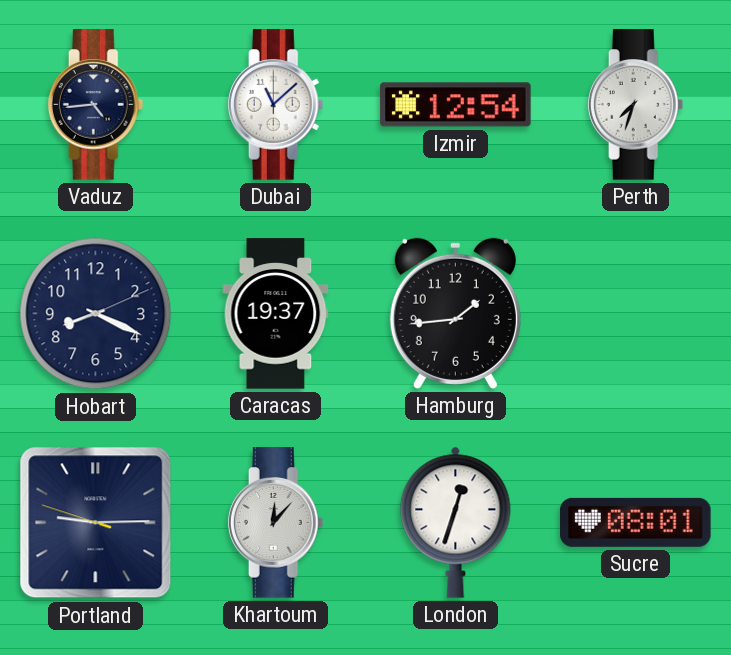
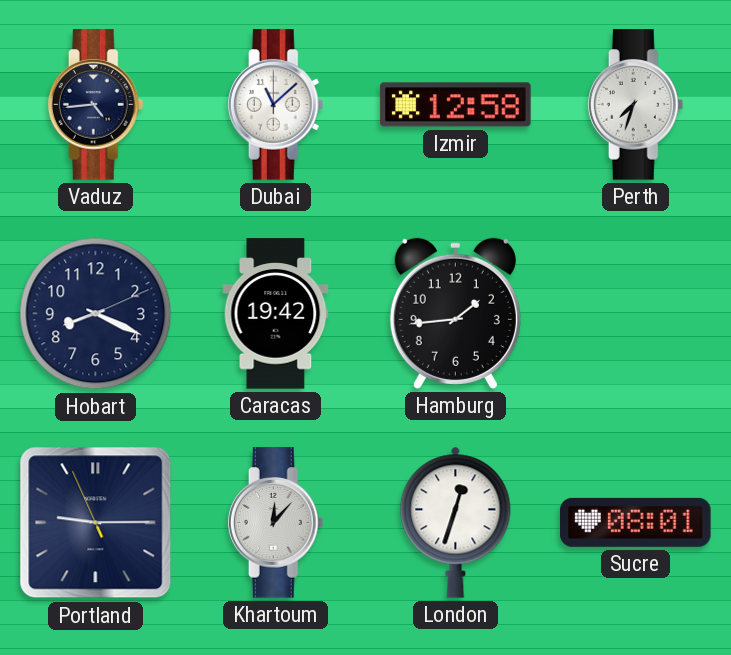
Izmir: 12:54 -> 12:58 (456, 105)
Caracas: 19:37 -> 19:42 (276, 314)
Portland: 9:14:48 -> 9:14:56 (96, 523)
